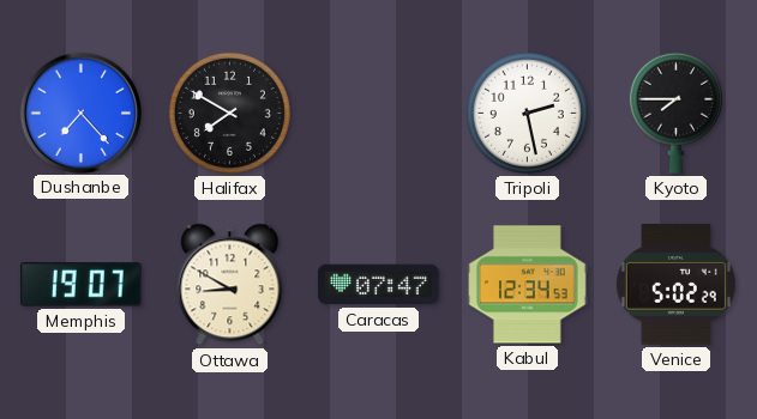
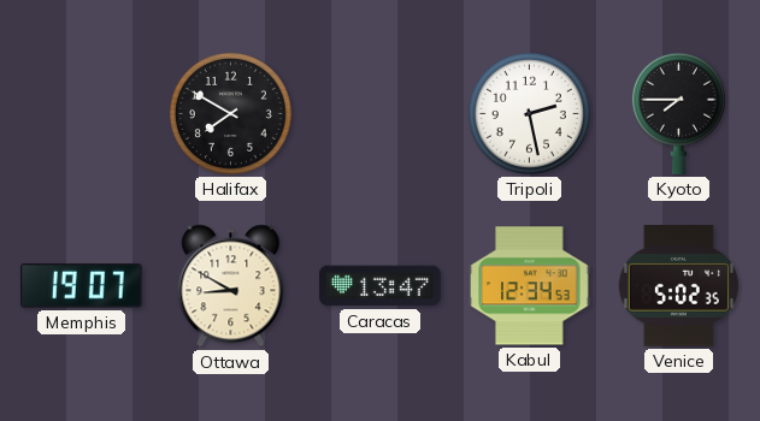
Dushanbe: 7:23 -> none (80, 113)
Caracas: 07:47 -> 13:47 (381, 286)
Venice: 5:02:29 -> 5:02:35 (678, 286)
